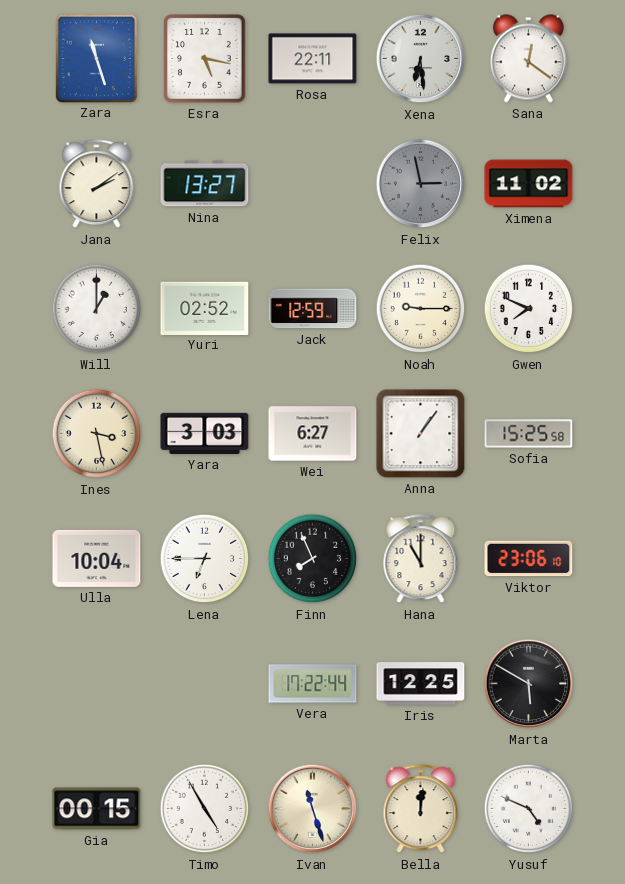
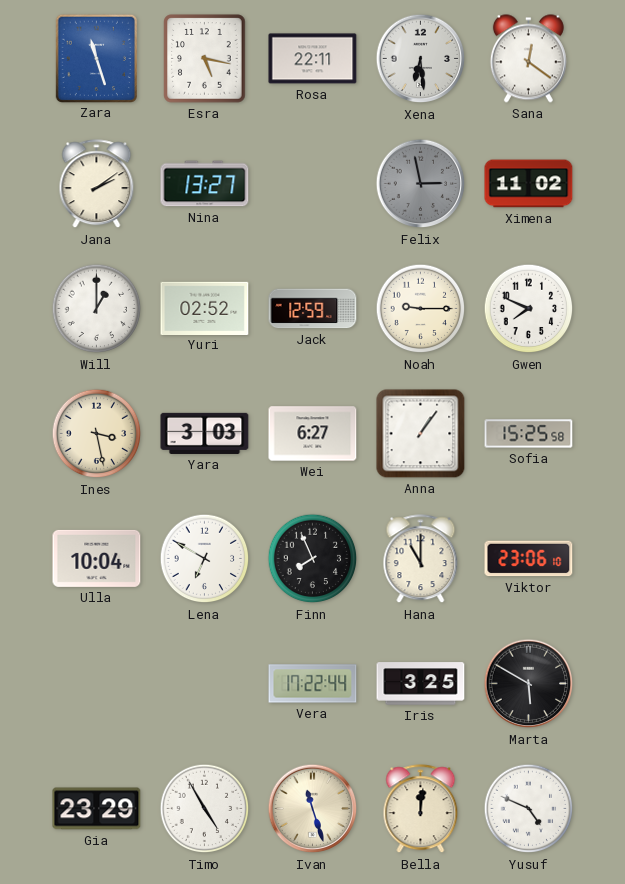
Lena: 6:45 -> 6:50 (205, 559)
Iris: 12:25 -> 3:25 (421, 684)
Gia: 00:15 -> 23:29 (97, 809)
